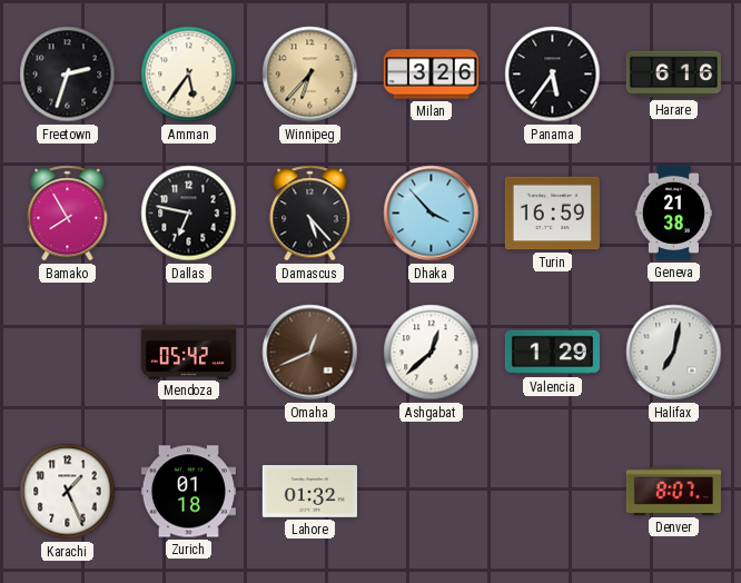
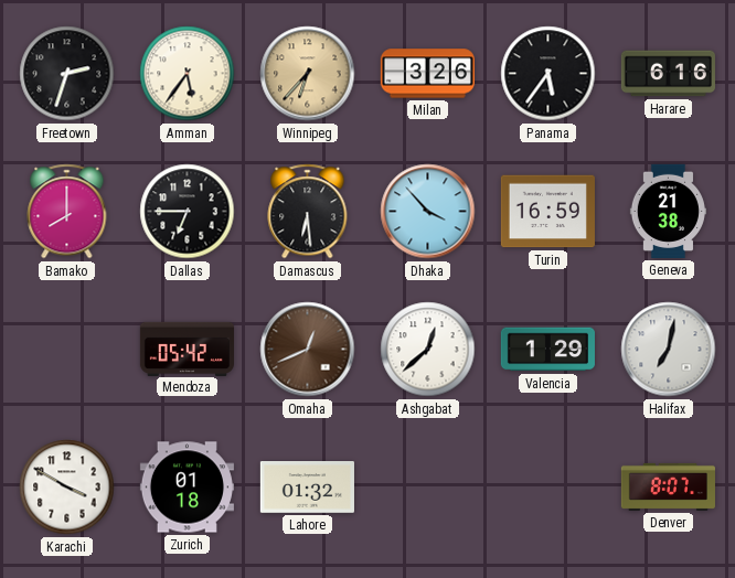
Bamako: 7:55 -> 8:00 (67, 212)
Dallas: 6:47 -> 6:45 (188, 212)
Damascus: 5:23 -> 6:29 (308, 212)
Karachi: 1:26 -> 3:50 (67, 488)
